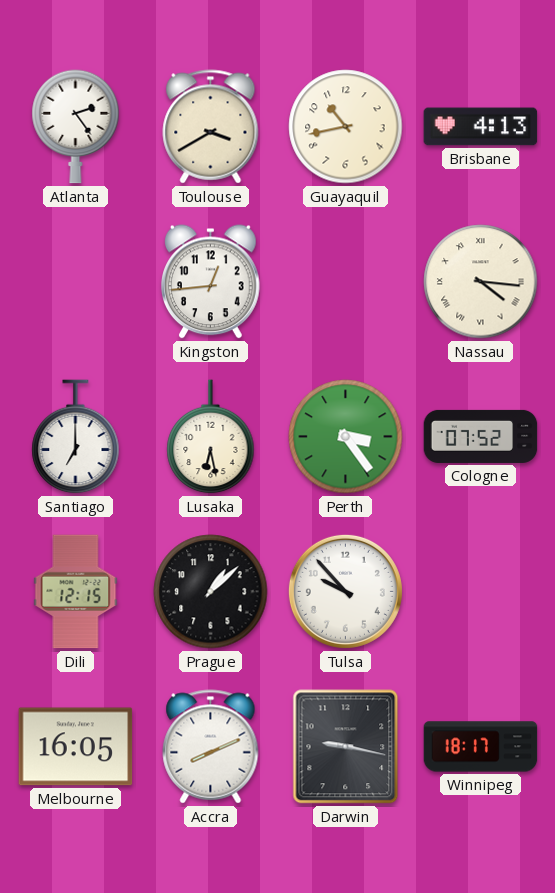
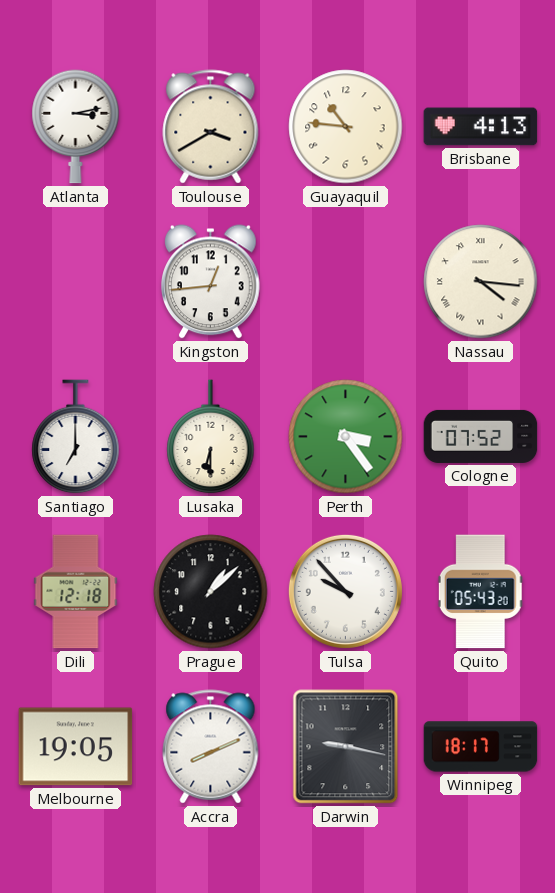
Atlanta: 2:24 -> 3:13 (76, 127)
Guayaquil: 10:43 -> 10:46 (346, 127)
Lusaka: 6:28 -> 6:30 (211, 437)
Dili: 12:15 -> 12:18 (76, 592)
Quito: none -> 05:43 (480, 592)
Melbourne: 16:05 -> 19:05 (76, 747)
